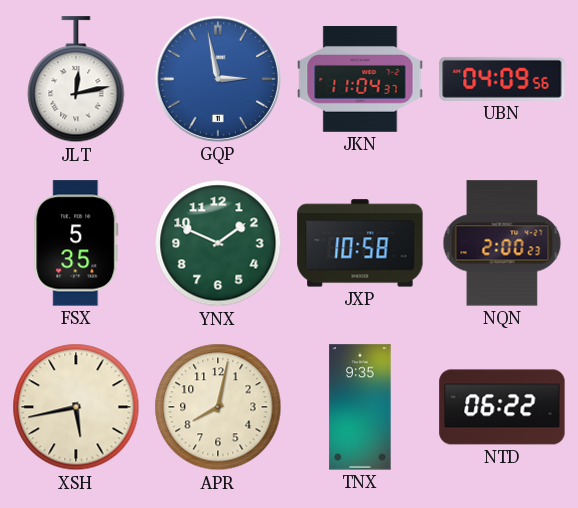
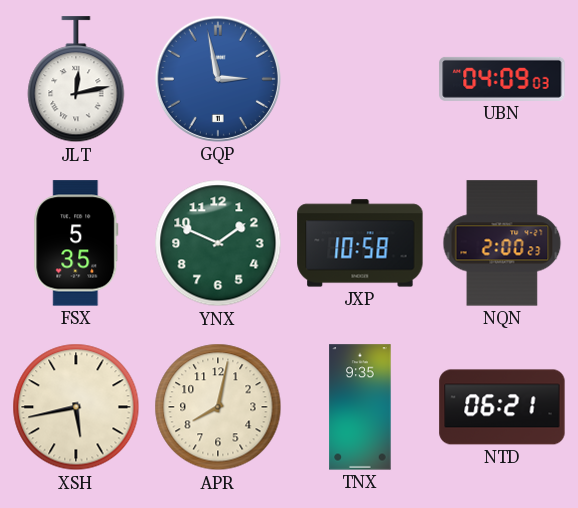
JKN: 11:04 -> none (360, 80)
UBN: 04:09:56 -> 04:09:03 (502, 79)
NTD: 06:22 -> 06:21 (502, 407)
